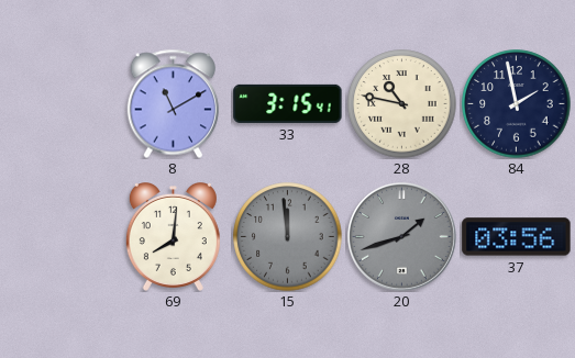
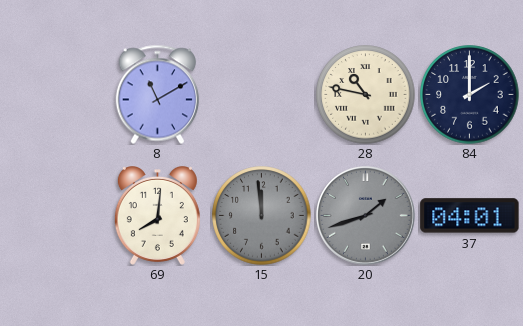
33: 3:15 -> none (288, 103)
84: 1:58 -> 2:00 (470, 95)
37: 03:56 -> 04:01 (470, 216)
